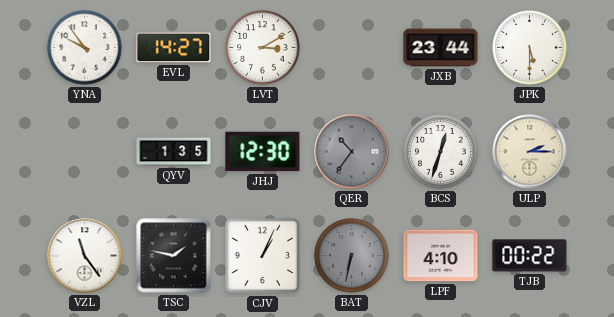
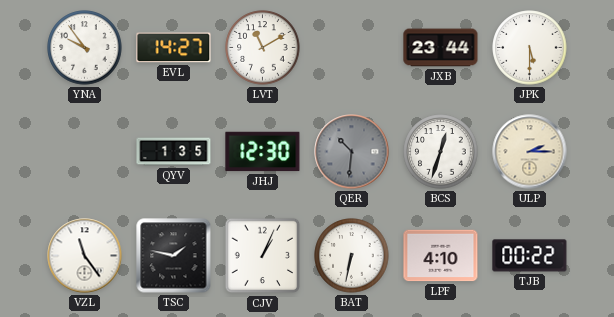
LVT: 3:10 -> 11:10 (263, 48)
QER: 10:36 -> 10:31 (352, 152)
BAT dial: grey -> white (352, 256)
